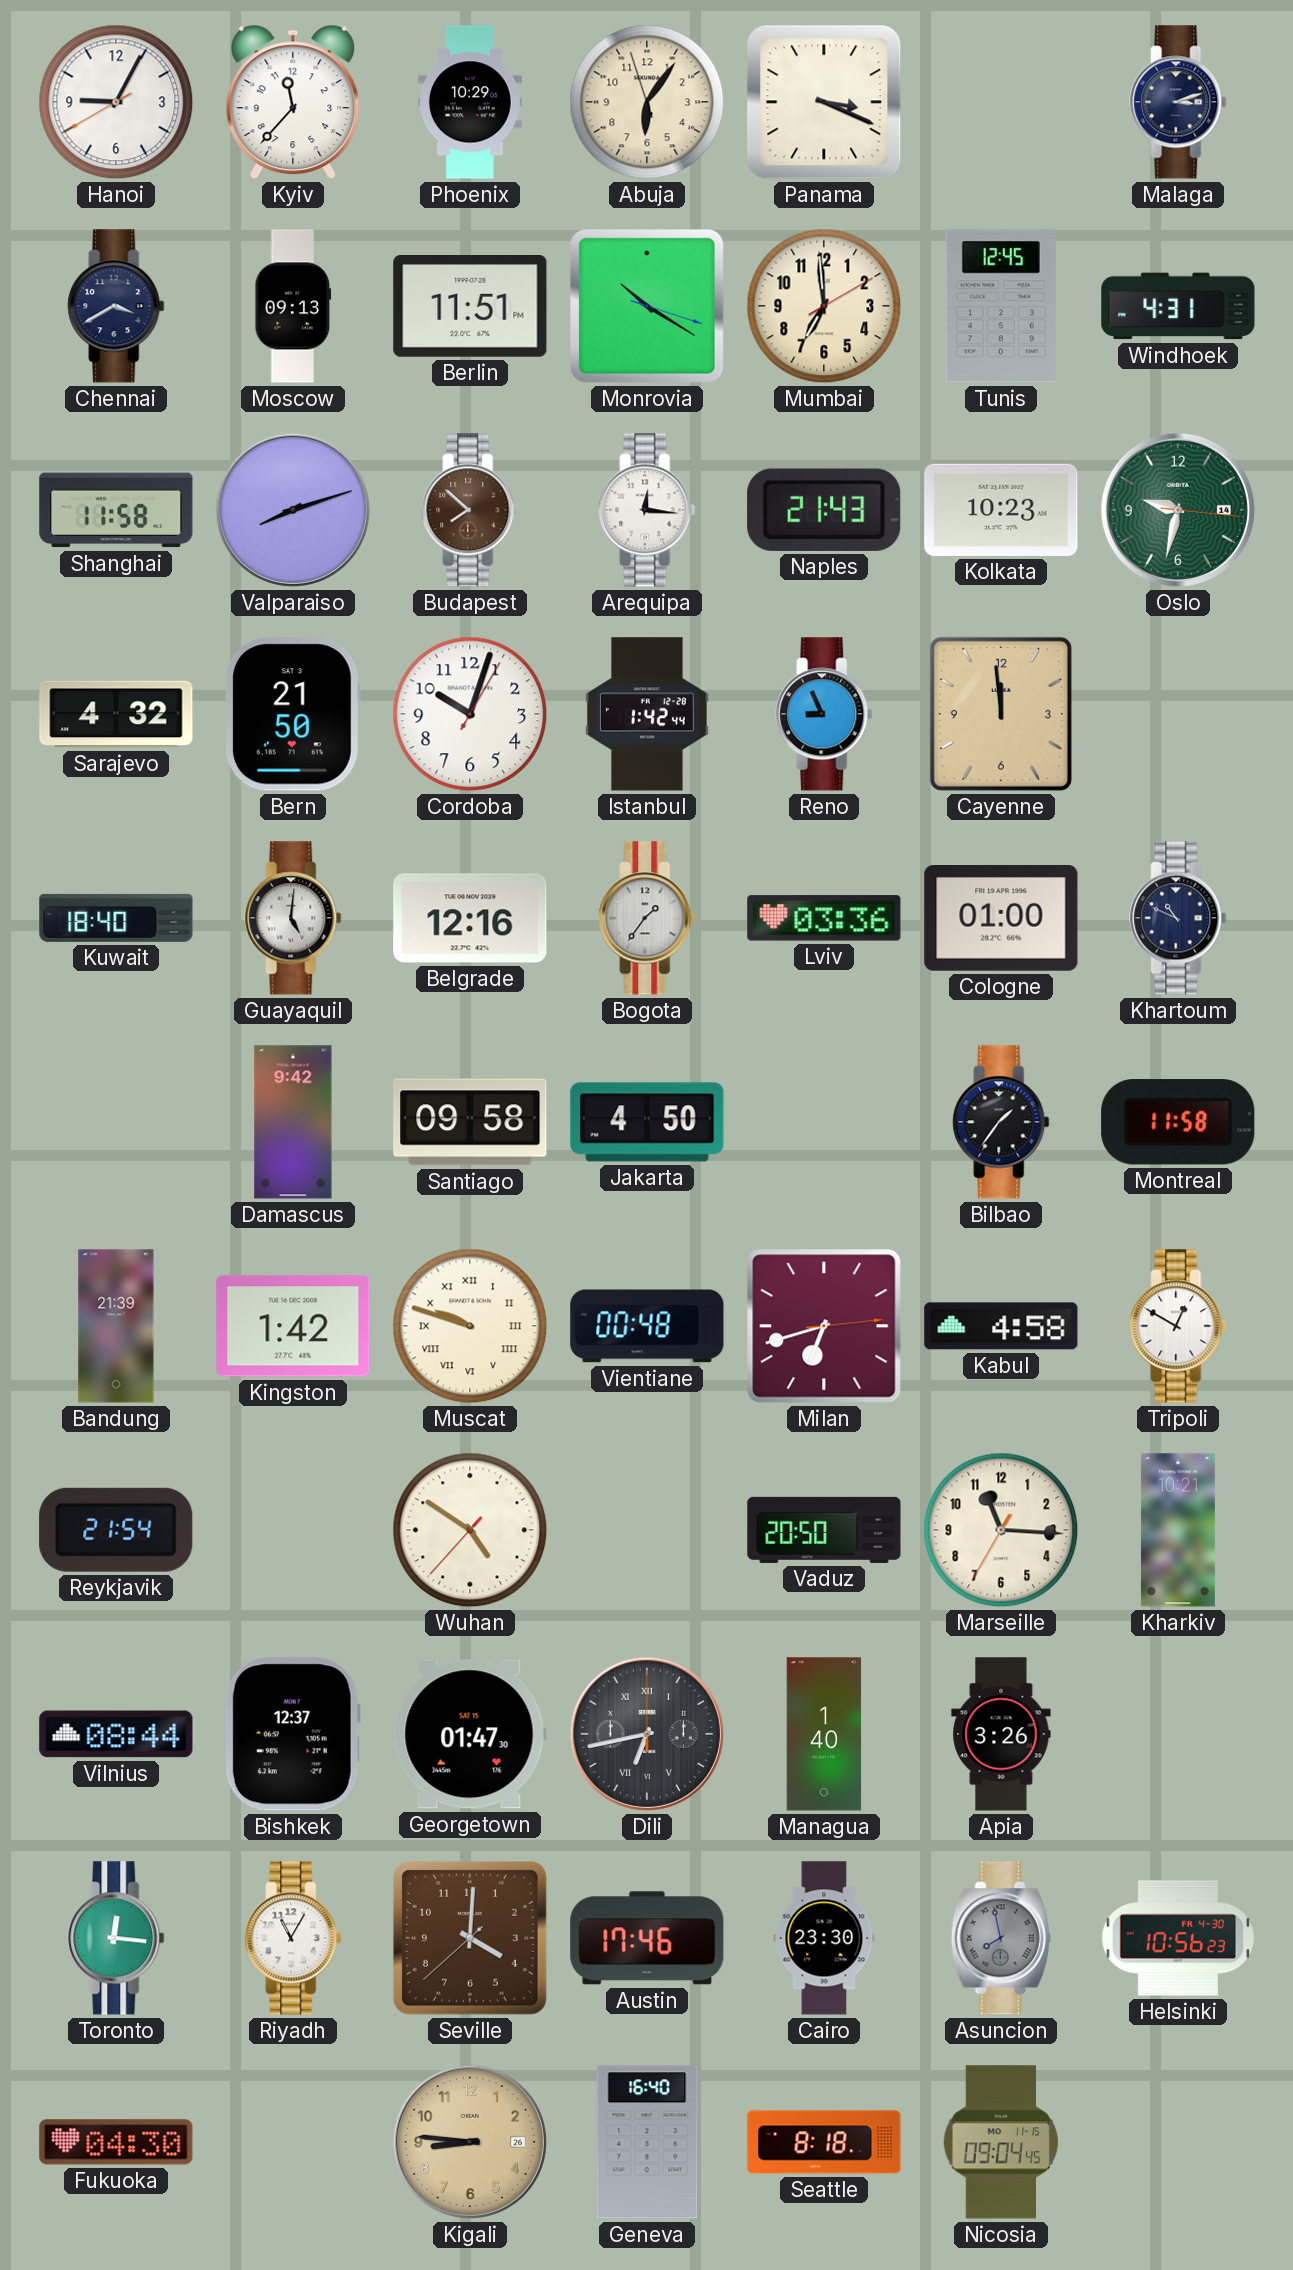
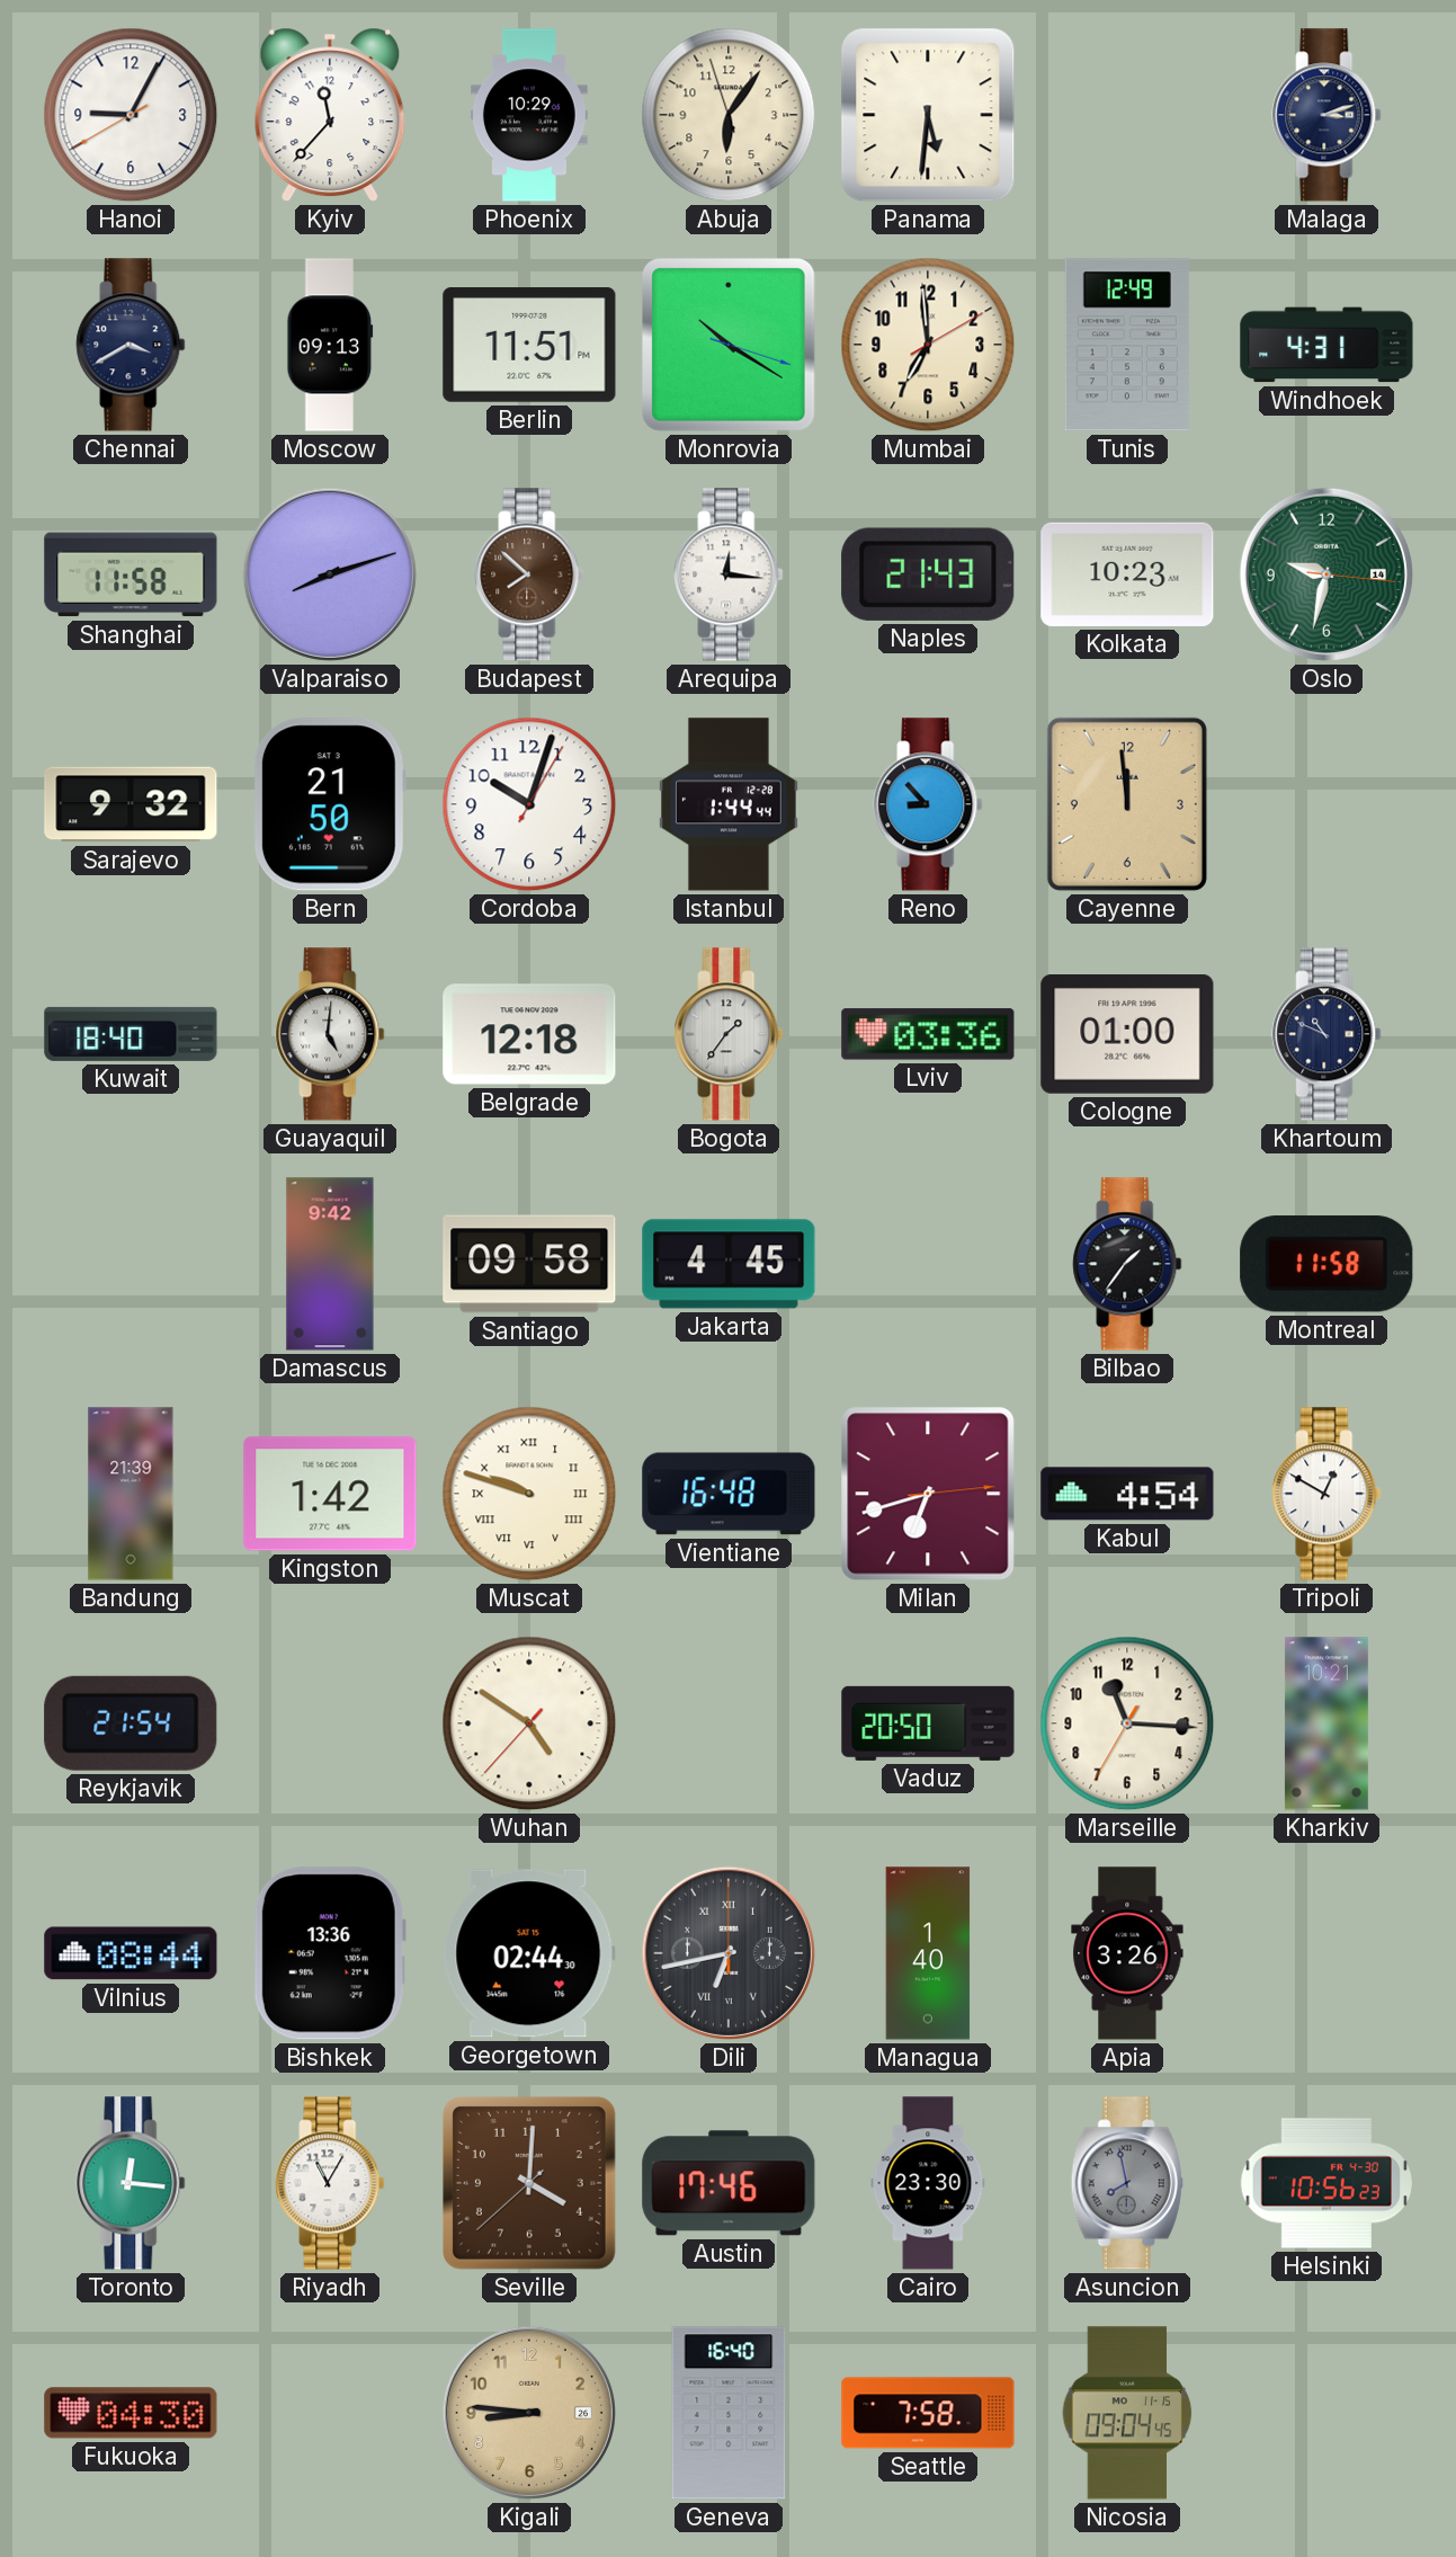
Panama: 3:19 -> 5:31 (928, 115)
Tunis: 12:45 -> 12:49 (1127, 345)
Sarajevo: 4:32 -> 9:32 (131, 804)
Istanbul: 1:42 -> 1:44 (729, 804)
Reno: 8:56 -> 8:53 (928, 804)
Belgrade: 12:16 -> 12:18 (529, 1034)
Jakarta: 4:50 -> 4:45 (729, 1264)
Vientiane: 00:48 -> 16:48 (729, 1494)
Kabul: 4:58 -> 4:54 (1127, 1494)
Bishkek: 12:37 -> 13:36 (330, 1953)
Georgetown: 01:47 -> 02:44 (529, 1953)
Seattle: 8:18 -> 7:58 (928, 2413)
